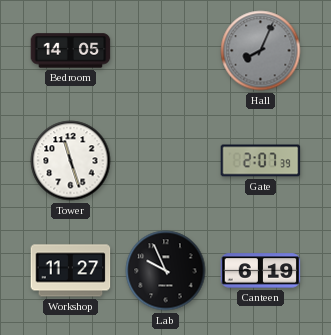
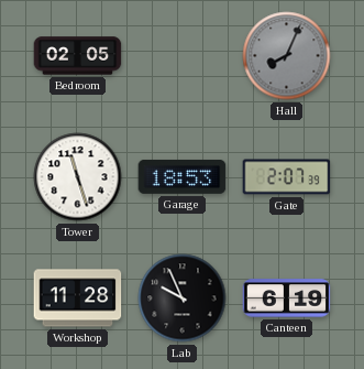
Bedroom: 14:05 -> 02:05 (78, 56)
Garage: none -> 18:53 (183, 176)
Workshop: 11:27 -> 11:28 (78, 299)
